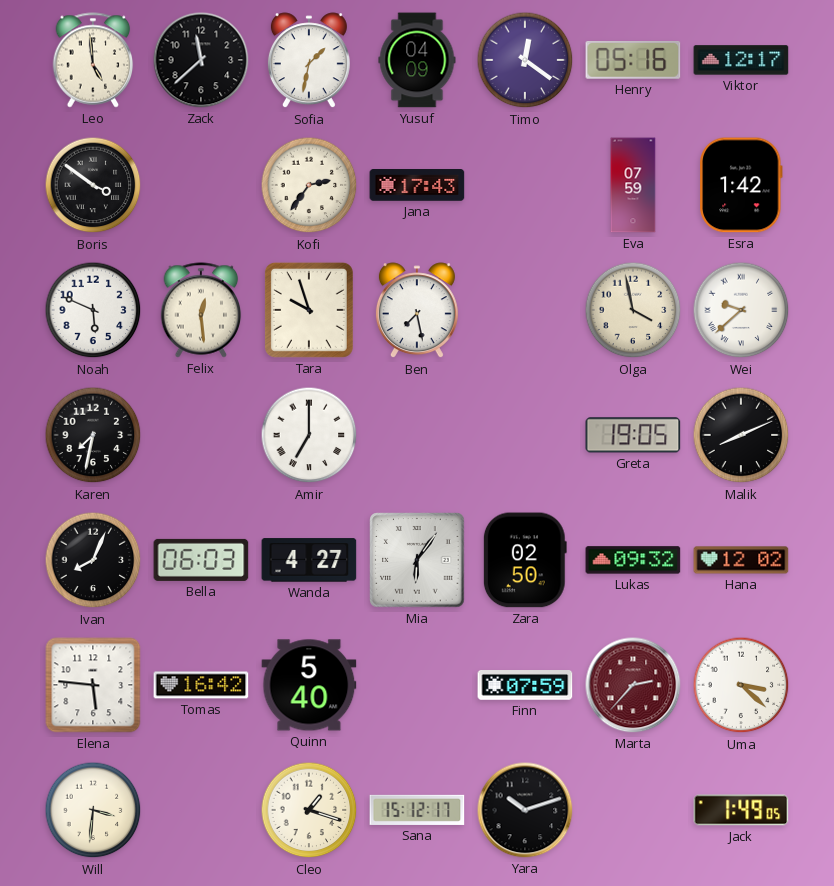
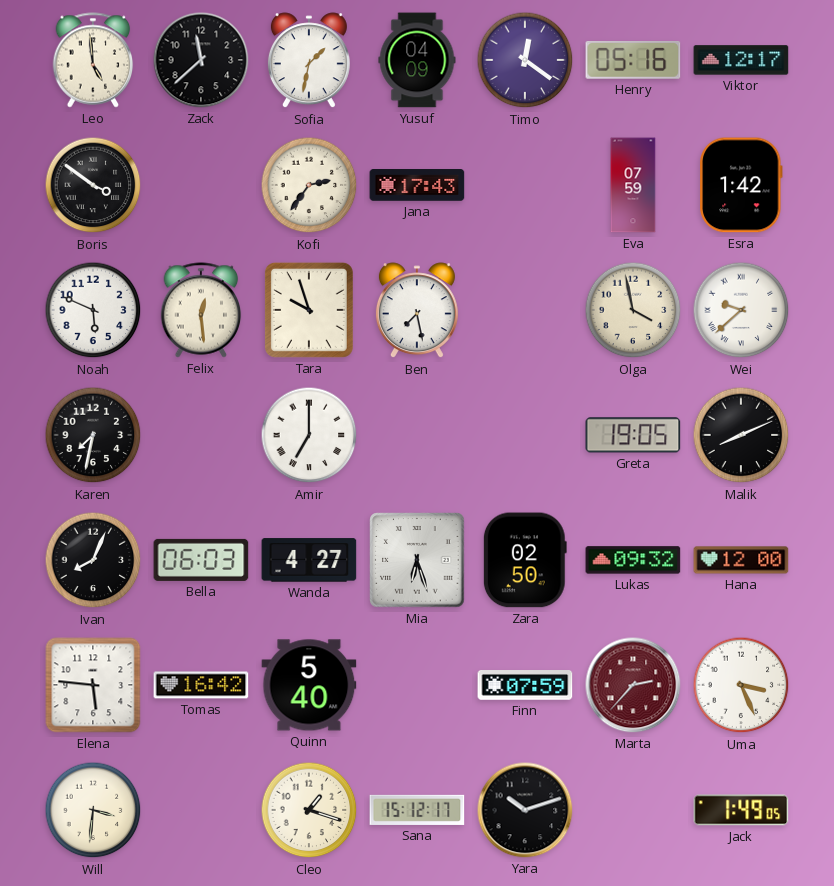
Mia: 6:06 -> 6:27 (417, 560)
Hana: 12:02 -> 12:00 (741, 560)
Uma: 3:22 -> 3:26 (741, 685)
